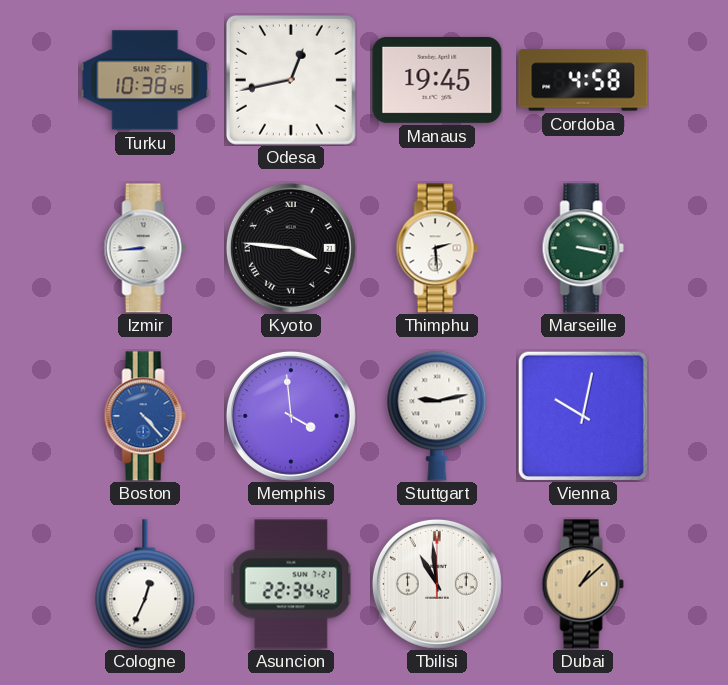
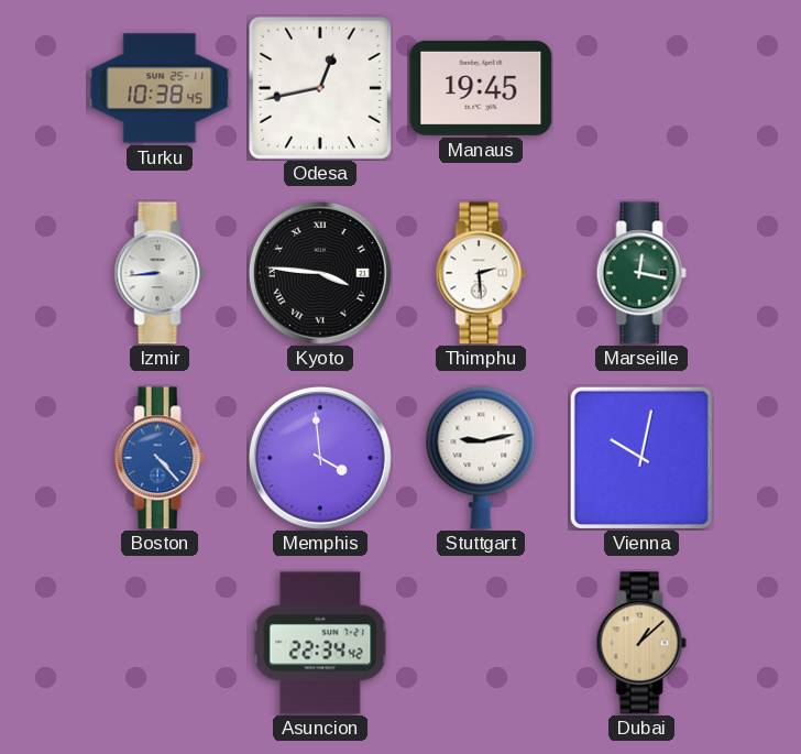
Cordoba: 4:58 -> none (583, 80)
Marseille: 3:17 -> 12:17 (641, 273)
Cologne: 12:34 -> none (145, 584)
Tbilisi: 10:59 -> none (437, 584)
